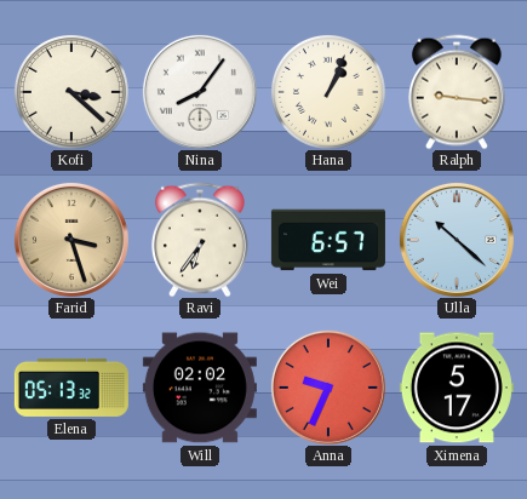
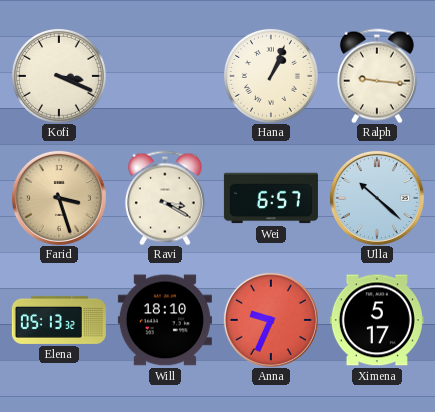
Kofi: 3:22 -> 3:19 (59, 76)
Nina: 8:06 -> none (200, 92)
Ravi: 6:36 -> 3:20 (165, 198)
Will: 02:02 -> 18:10 (165, 320)
